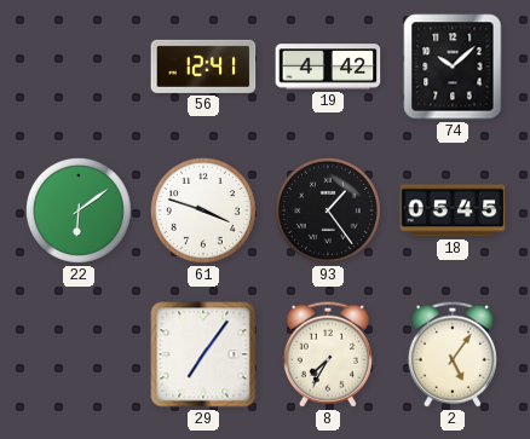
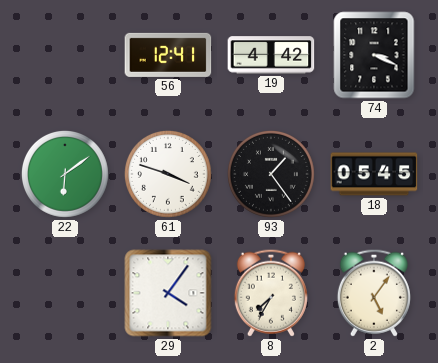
74: 10:08 -> 3:19 (374, 55)
29: 7:06 -> 4:06 (168, 293)
